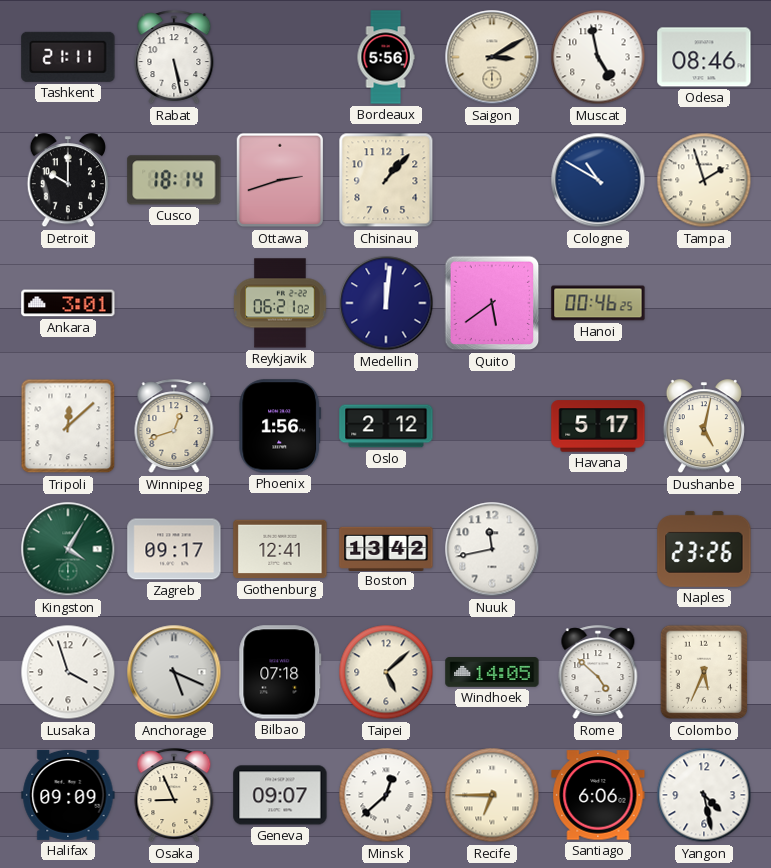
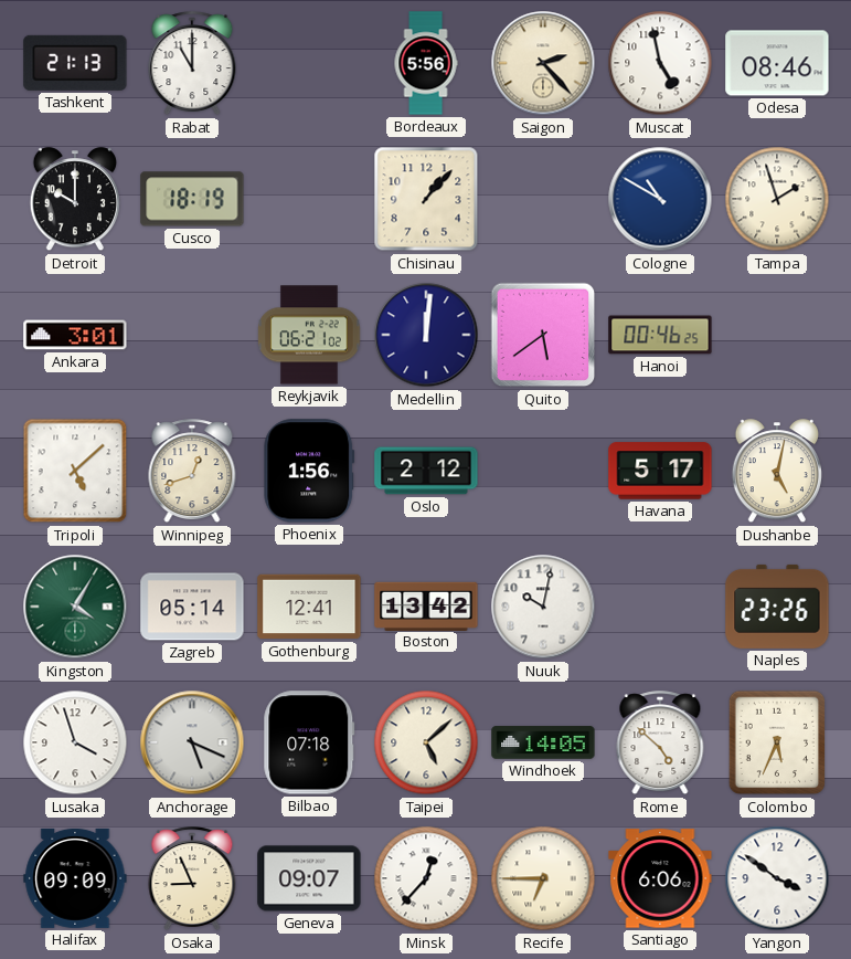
Tashkent: 21:11 -> 21:13 (75, 63)
Rabat: 5:28 -> 11:00 (192, 64)
Saigon: 3:10 -> 2:23 (543, 63)
Cusco: 18:14 -> 18:19 (192, 199)
Ottawa: 2:42 -> none (280, 180)
Tripoli: 12:08 -> 5:08 (75, 471)
Zagreb: 09:17 -> 05:14 (192, 607)
Nuuk: 11:43 -> 10:02 (543, 607)
Minsk: 12:38 -> 12:37 (426, 878)
Yangon: 4:28 -> 3:51 (777, 878)
